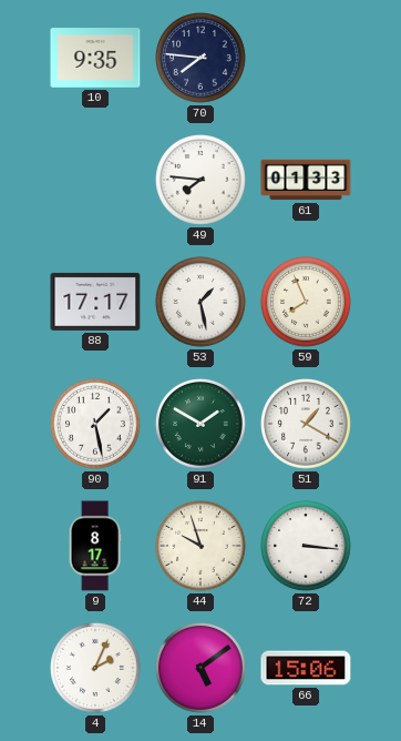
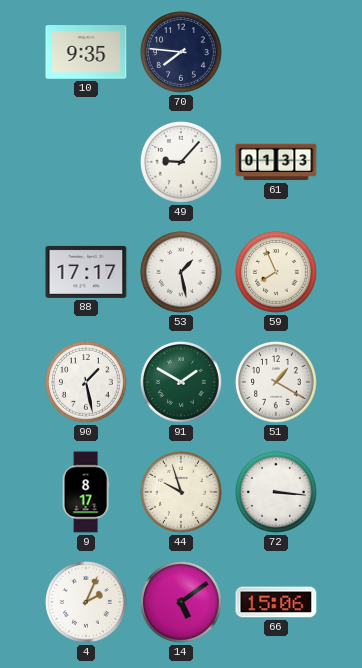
49: 7:46 -> 9:07 (182, 163)
